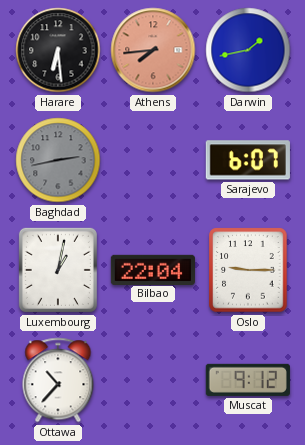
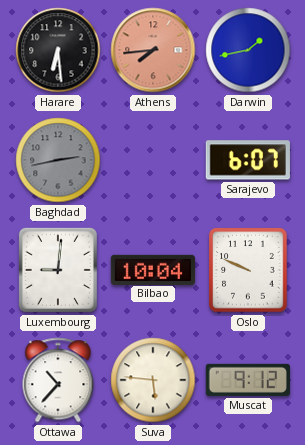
Luxembourg: 1:02 -> 9:01 (58, 270)
Bilbao: 22:04 -> 10:04 (153, 269)
Oslo: 9:15 -> 9:49 (248, 270)
Suva: none -> 5:46 (153, 380)
